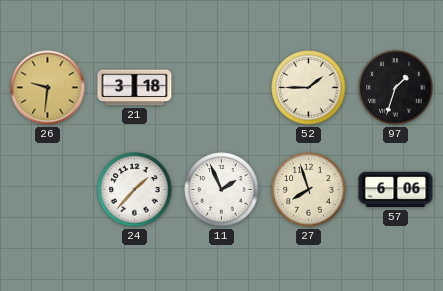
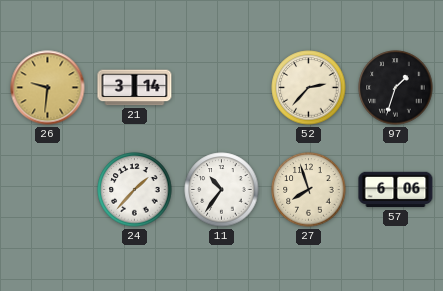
21: 3:18 -> 3:14 (135, 88)
52: 1:45 -> 2:37 (309, 88)
11: 1:56 -> 10:36 (222, 190)
